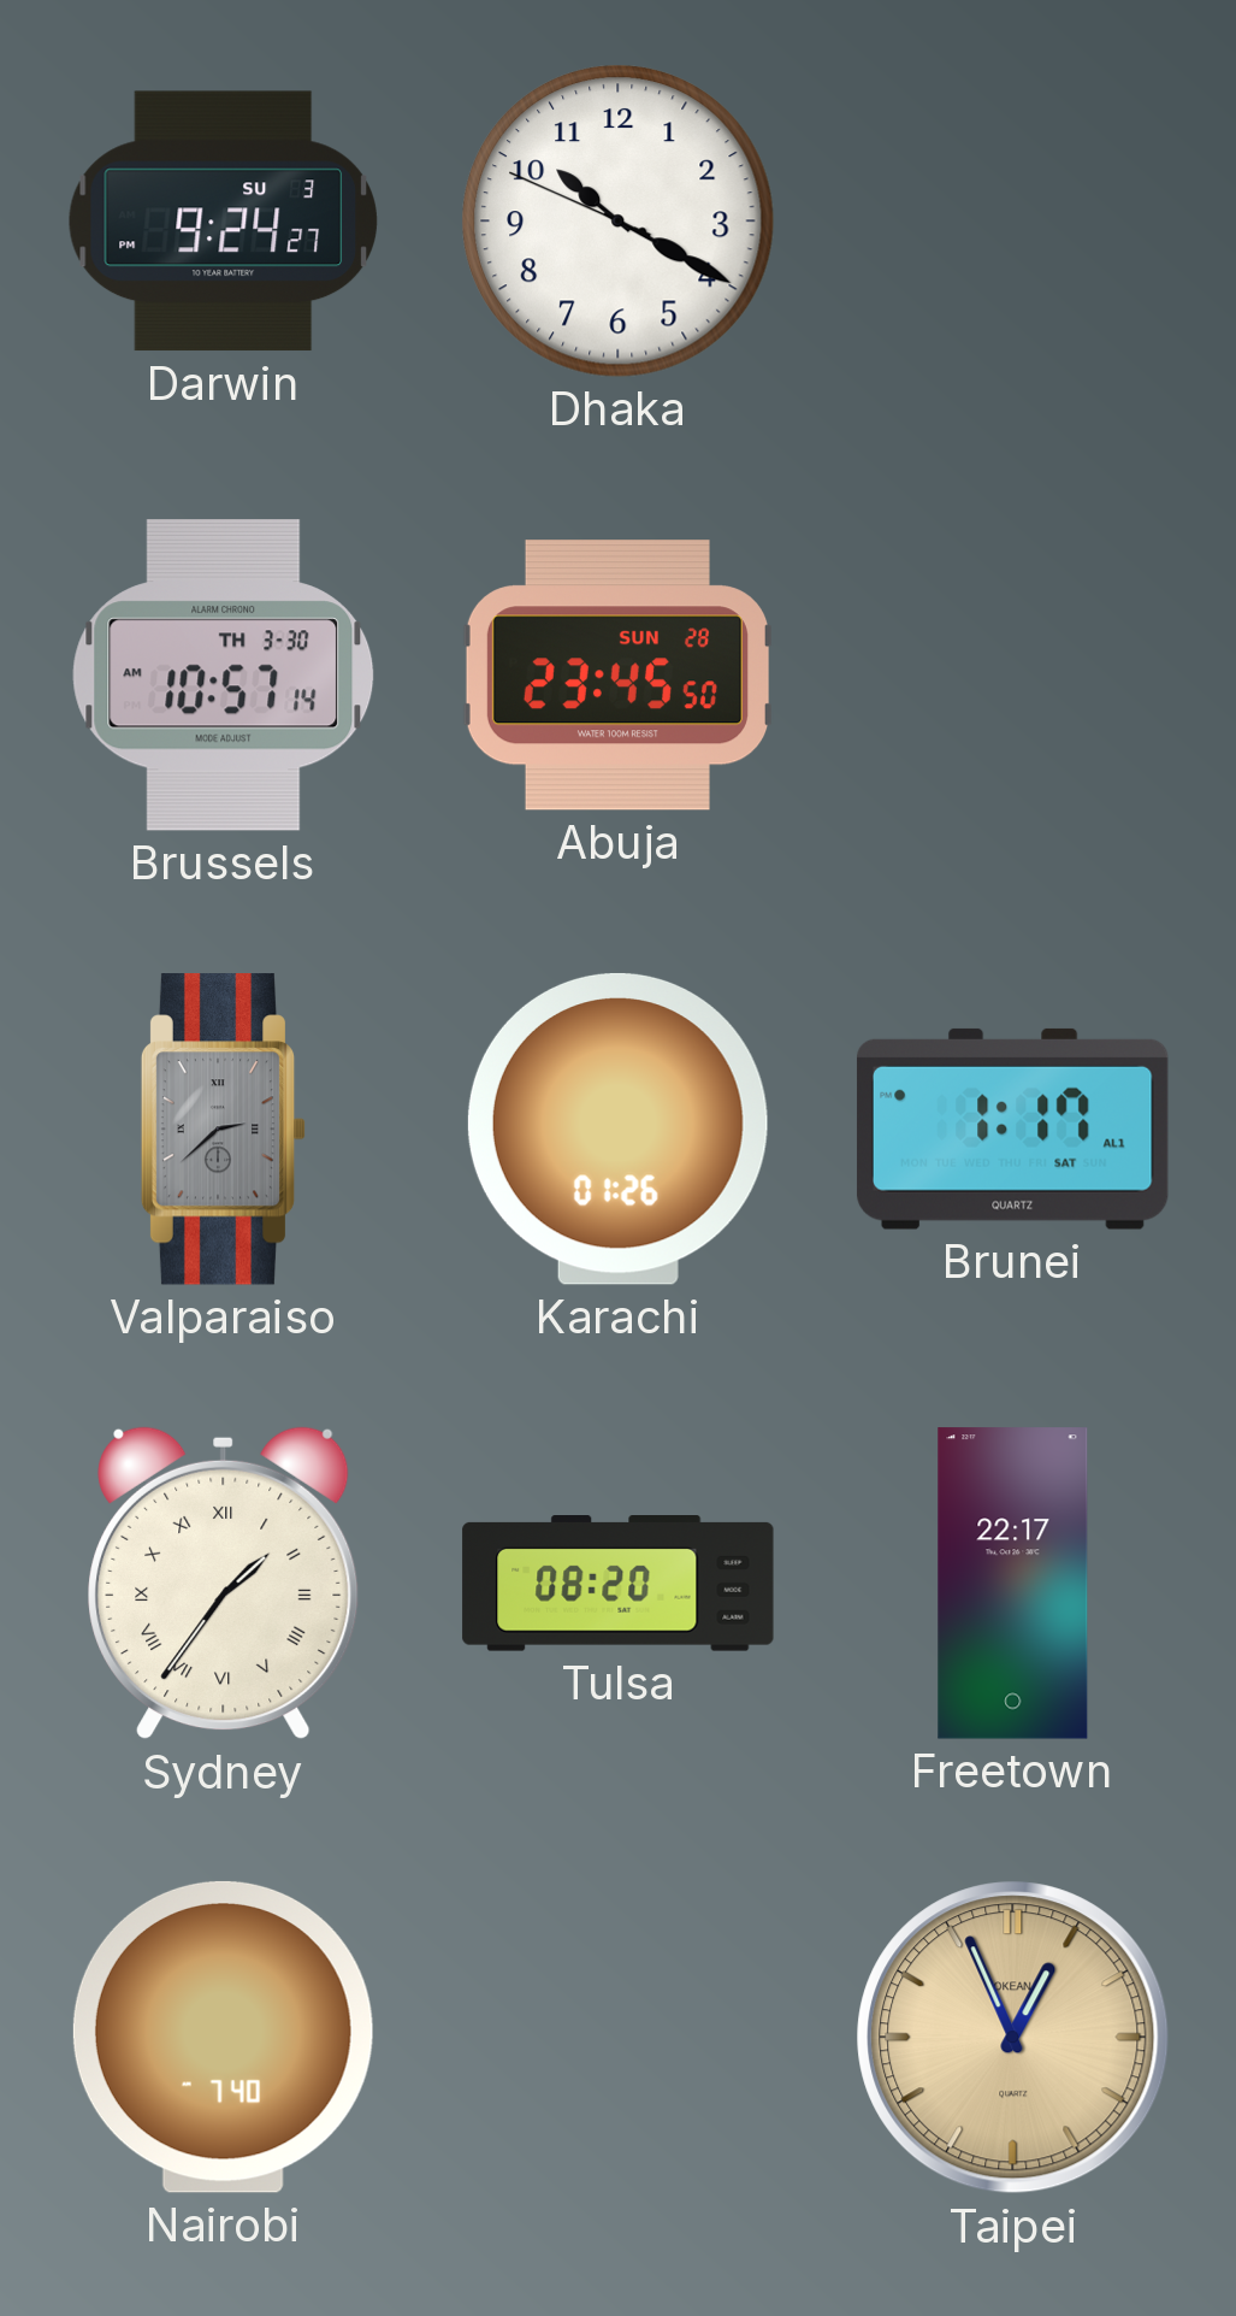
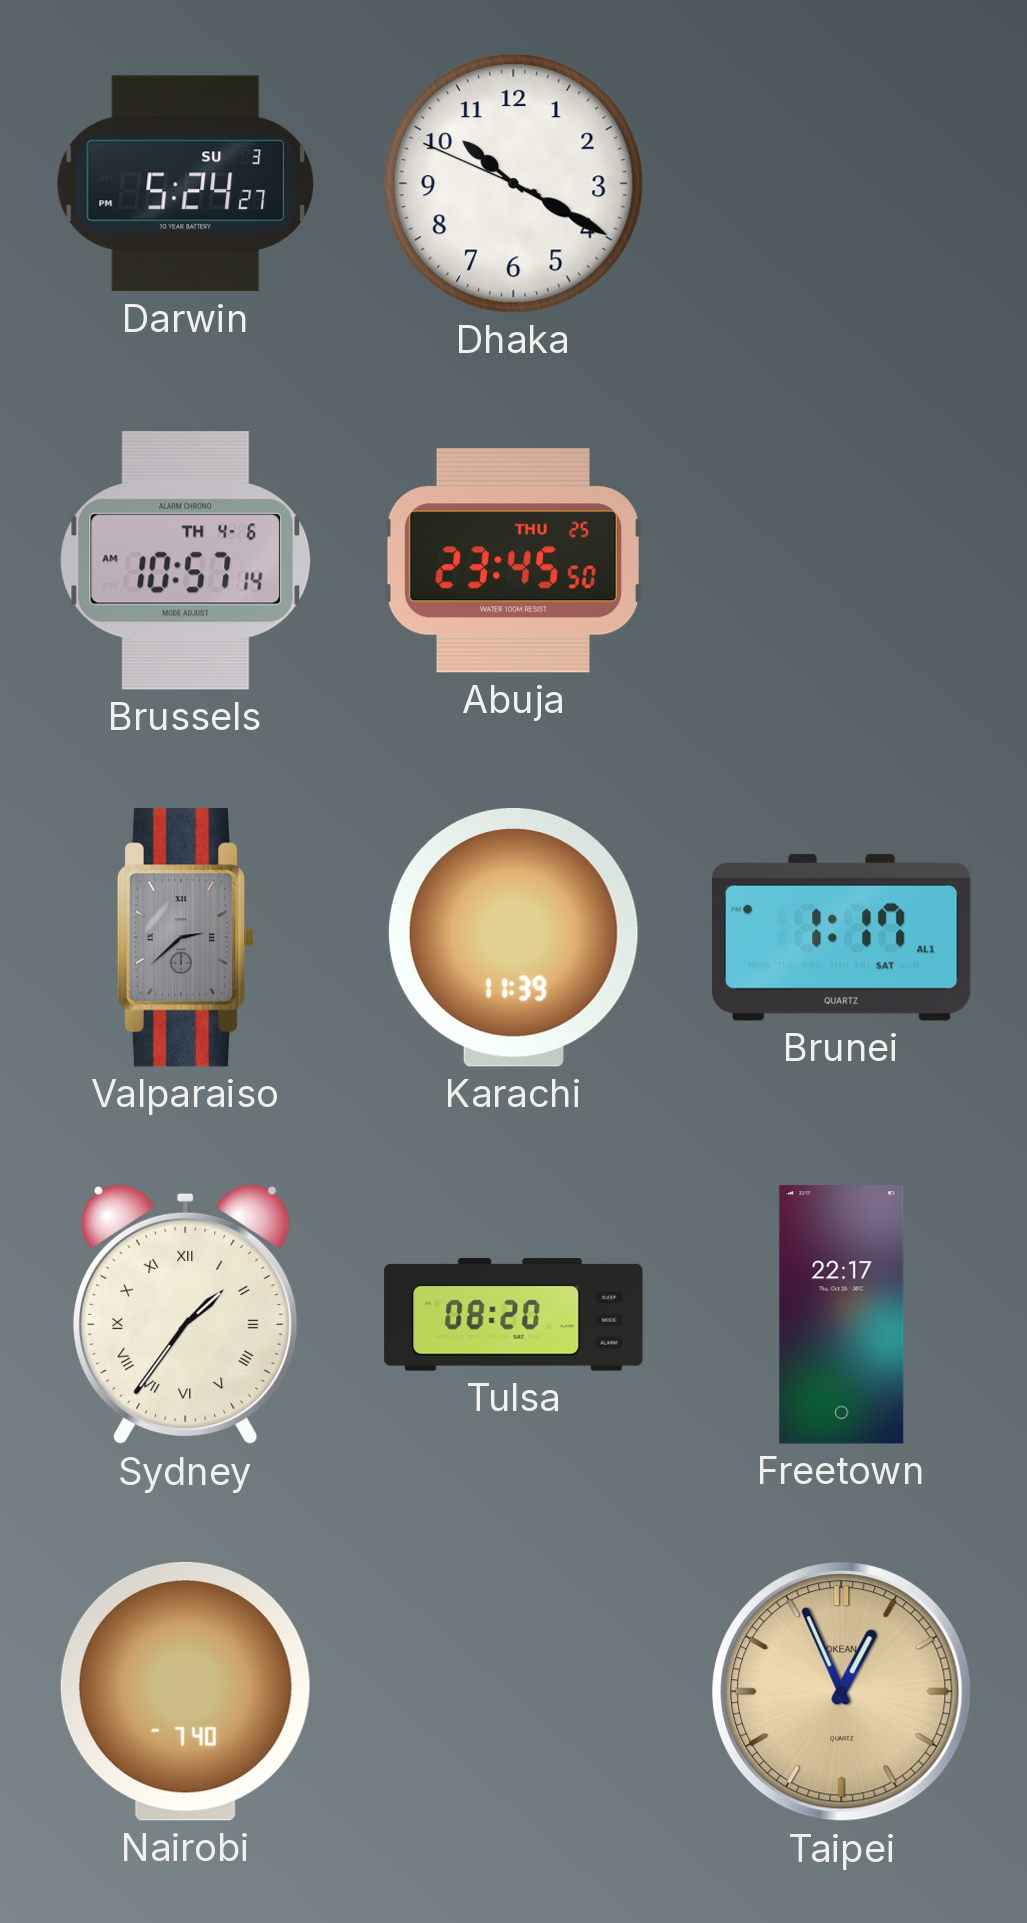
Darwin: 9:24 -> 5:24 (185, 184)
Brussels date: TH 3-30 -> TH 4-6 (186, 561)
Abuja date: SUN 28 -> THU 25 (513, 561)
Karachi: 01:26 -> 11:39 (513, 937)
